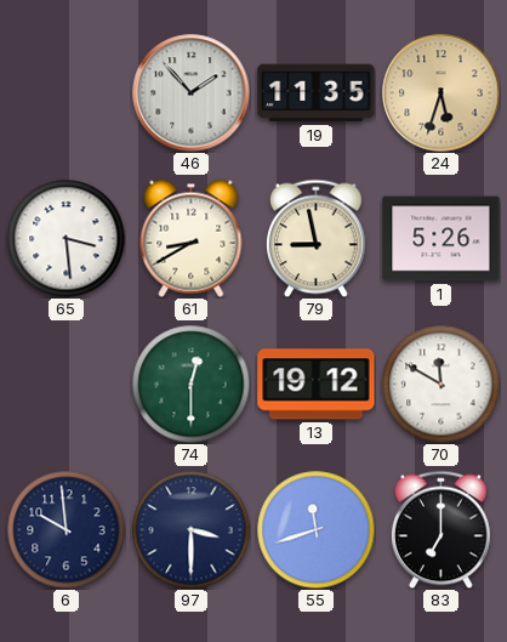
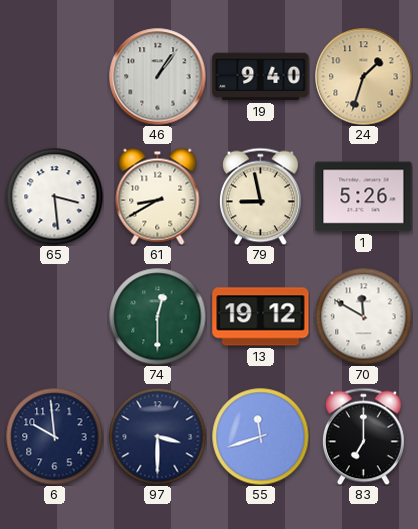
46: 1:53 -> 1:06 (158, 77)
19: 11:35 -> 9:40 (261, 77)
24: 5:33 -> 1:33 (364, 77)
